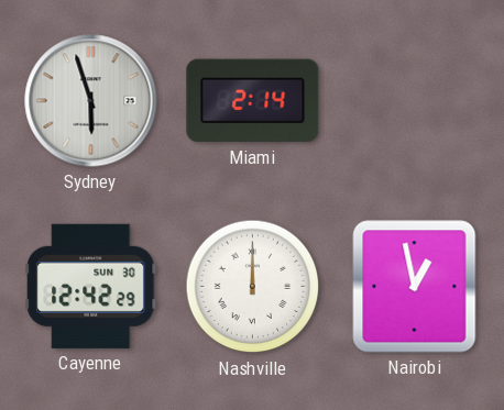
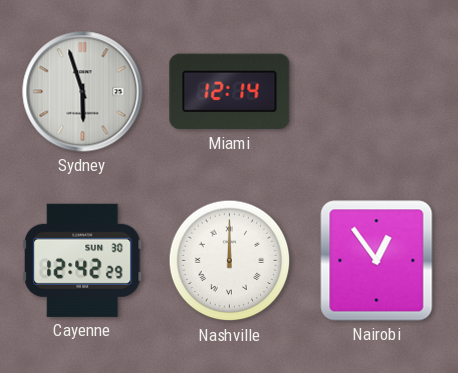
Miami: 2:14 -> 12:14 (230, 92)
Nairobi: 12:58 -> 12:54 (377, 261)
